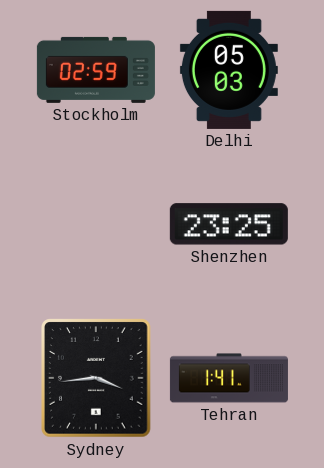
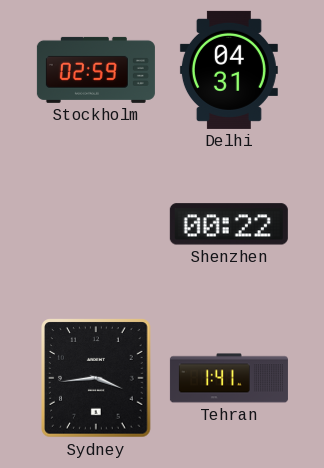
Delhi: 05:03 -> 04:31 (229, 70)
Shenzhen: 23:25 -> 00:22 (229, 224)
